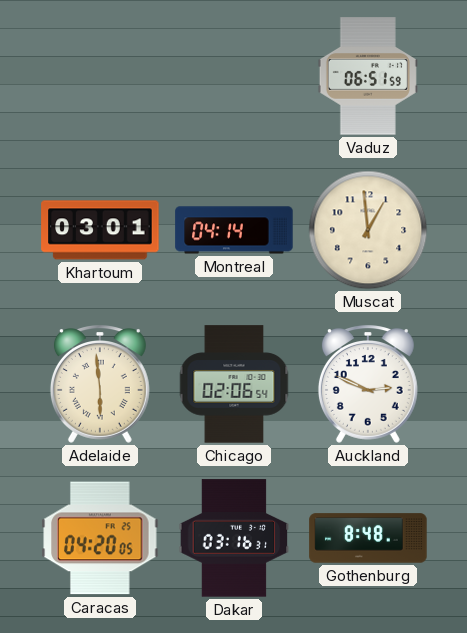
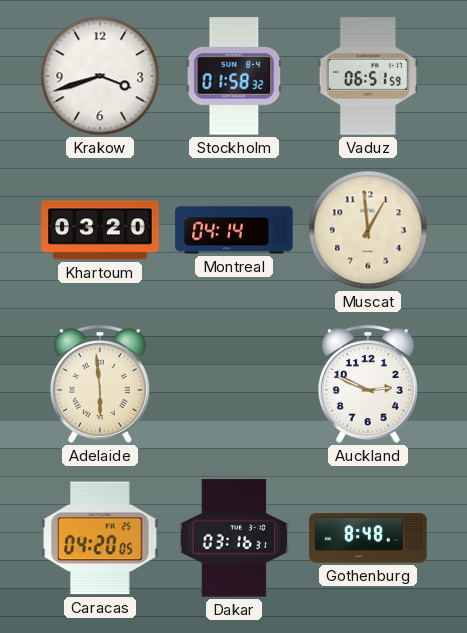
Krakow: none -> 3:42 (100, 76)
Stockholm: none -> 01:58 (234, 76)
Khartoum: 03:01 -> 03:20 (100, 230)
Chicago: 02:06 -> none (234, 384)
